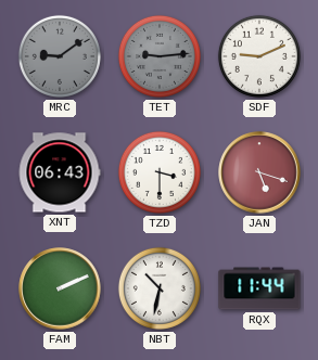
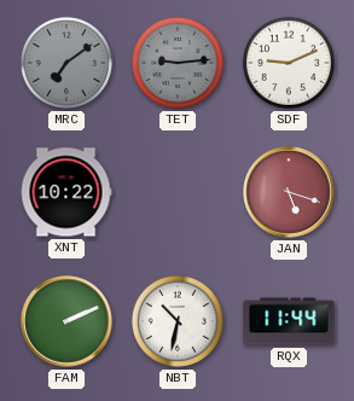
MRC: 9:09 -> 7:09 (66, 63)
XNT: 06:43 -> 10:22 (66, 192)
TZD: 3:30 -> none (160, 172)
